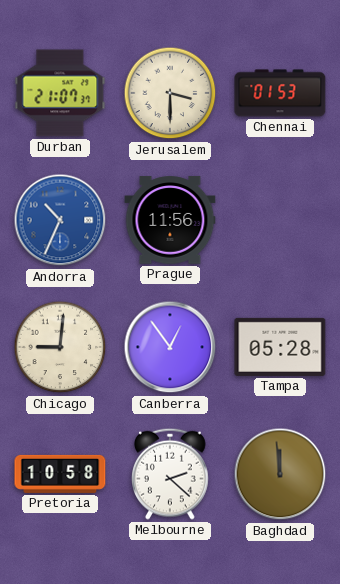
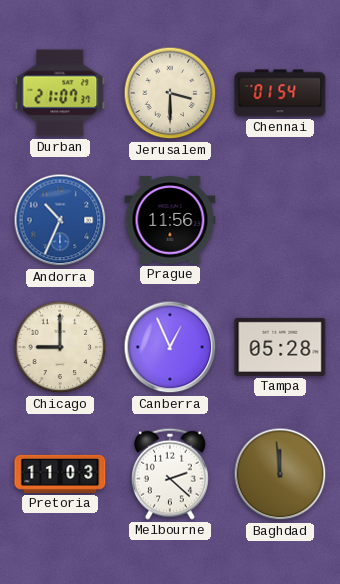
Chennai: 01:53 -> 01:54 (280, 93)
Chicago: 9:01 -> 9:00 (60, 347)
Canberra: 12:54 -> 12:56 (170, 347)
Pretoria: 10:58 -> 11:03 (60, 474)
